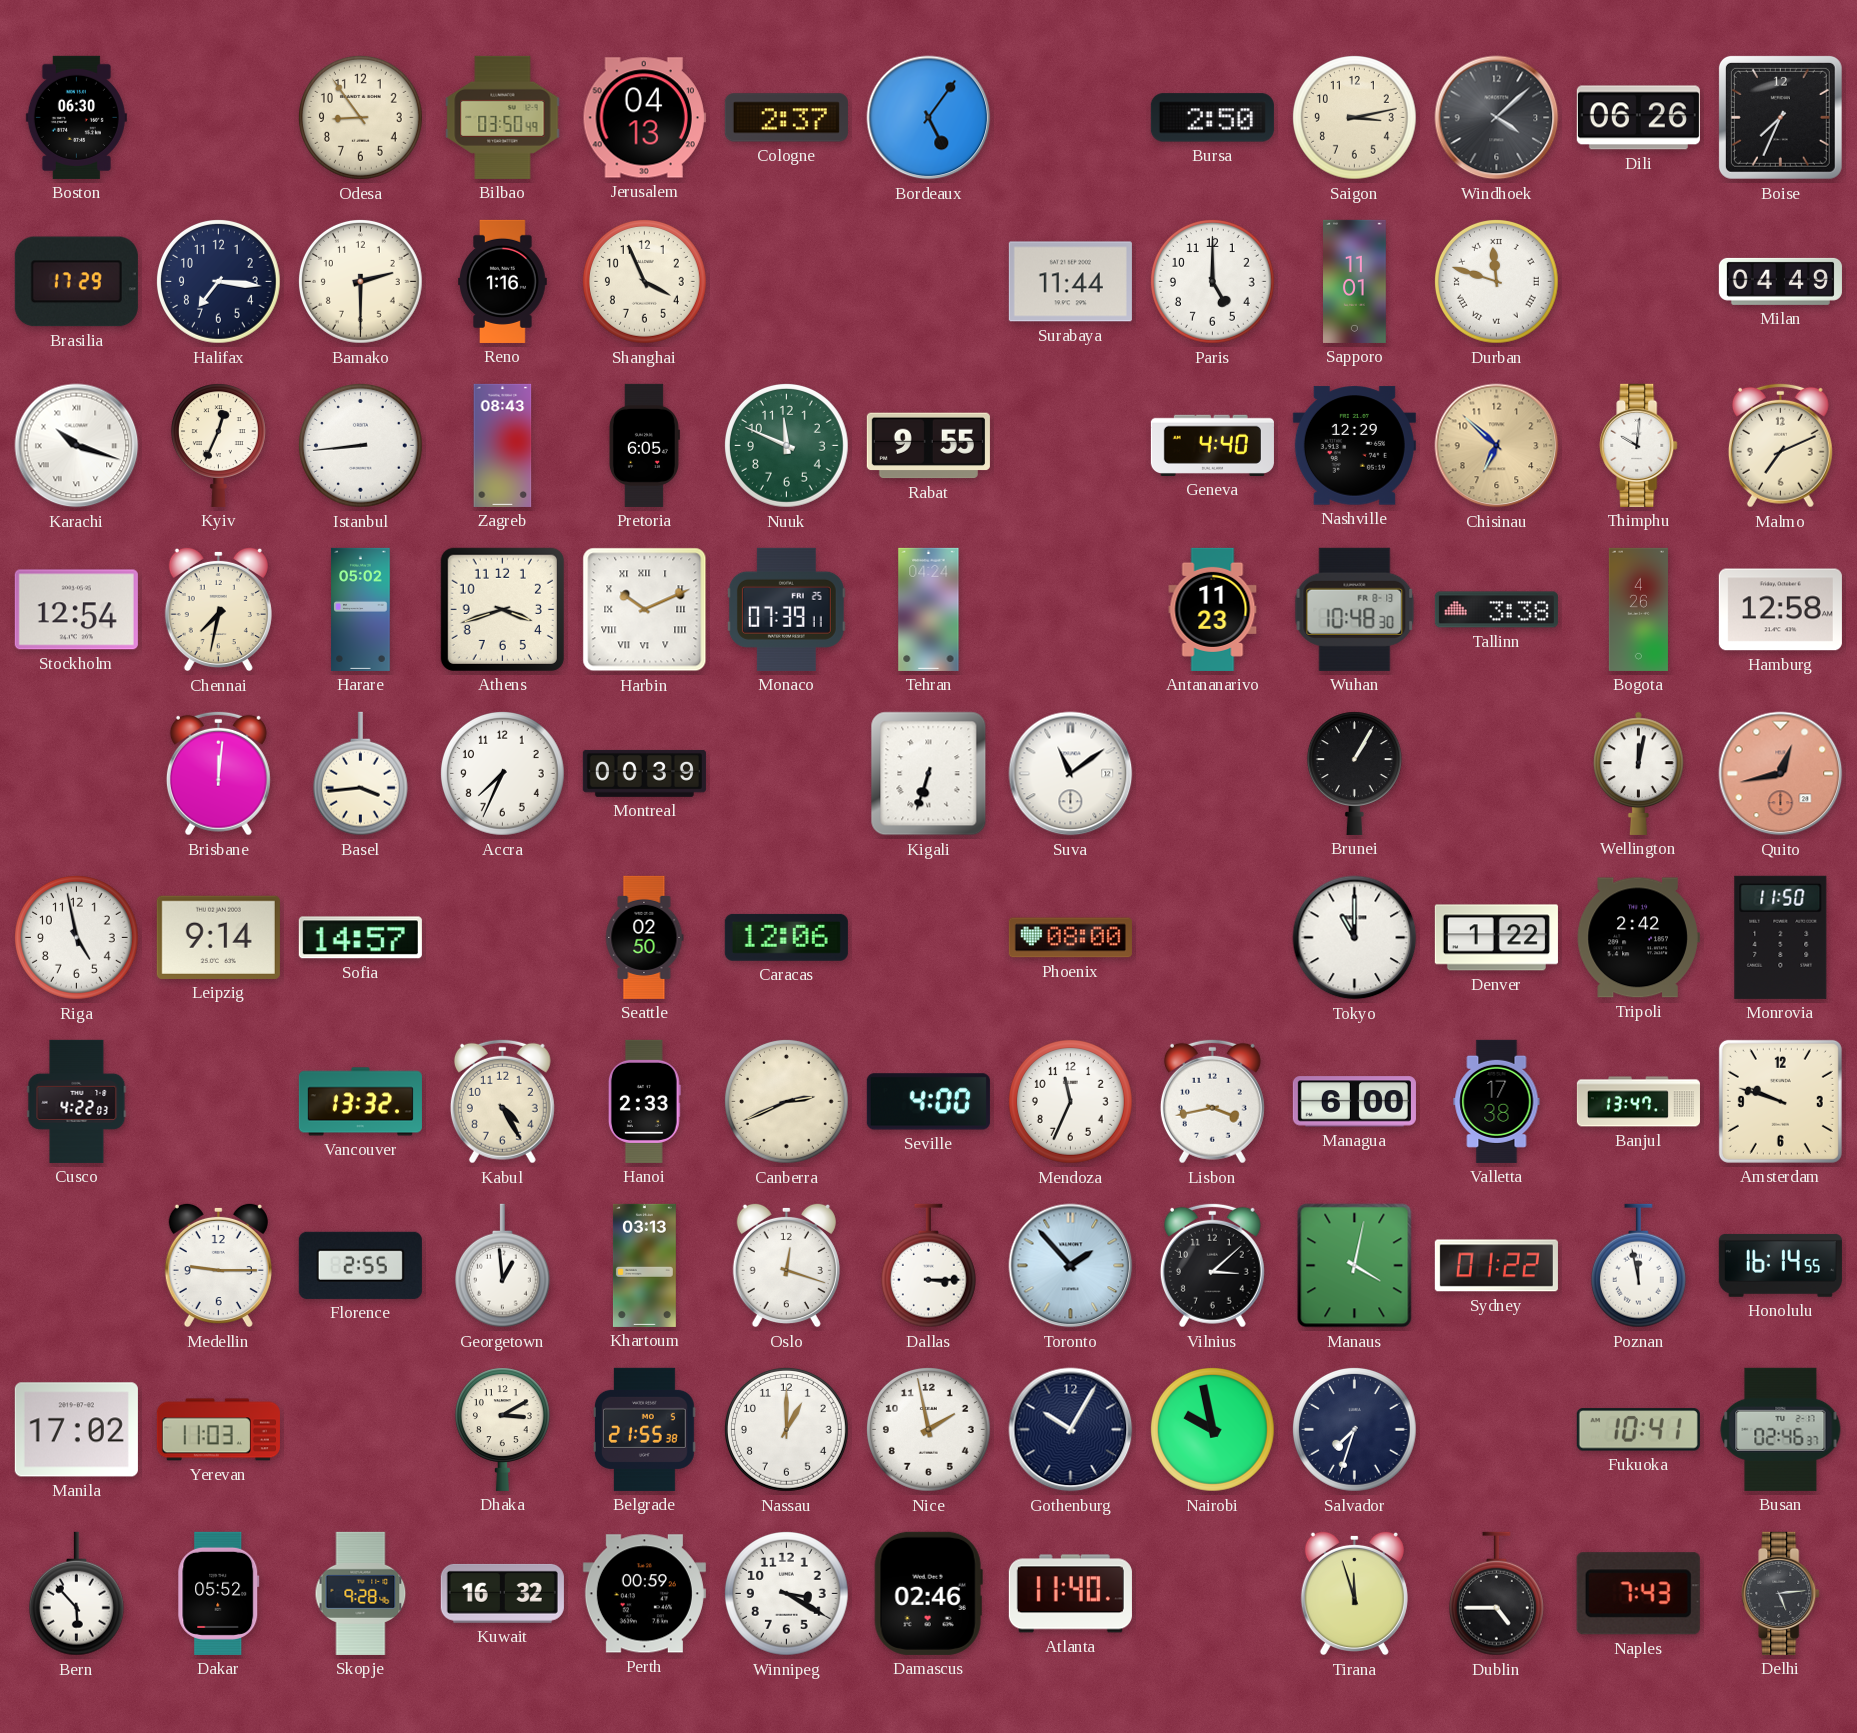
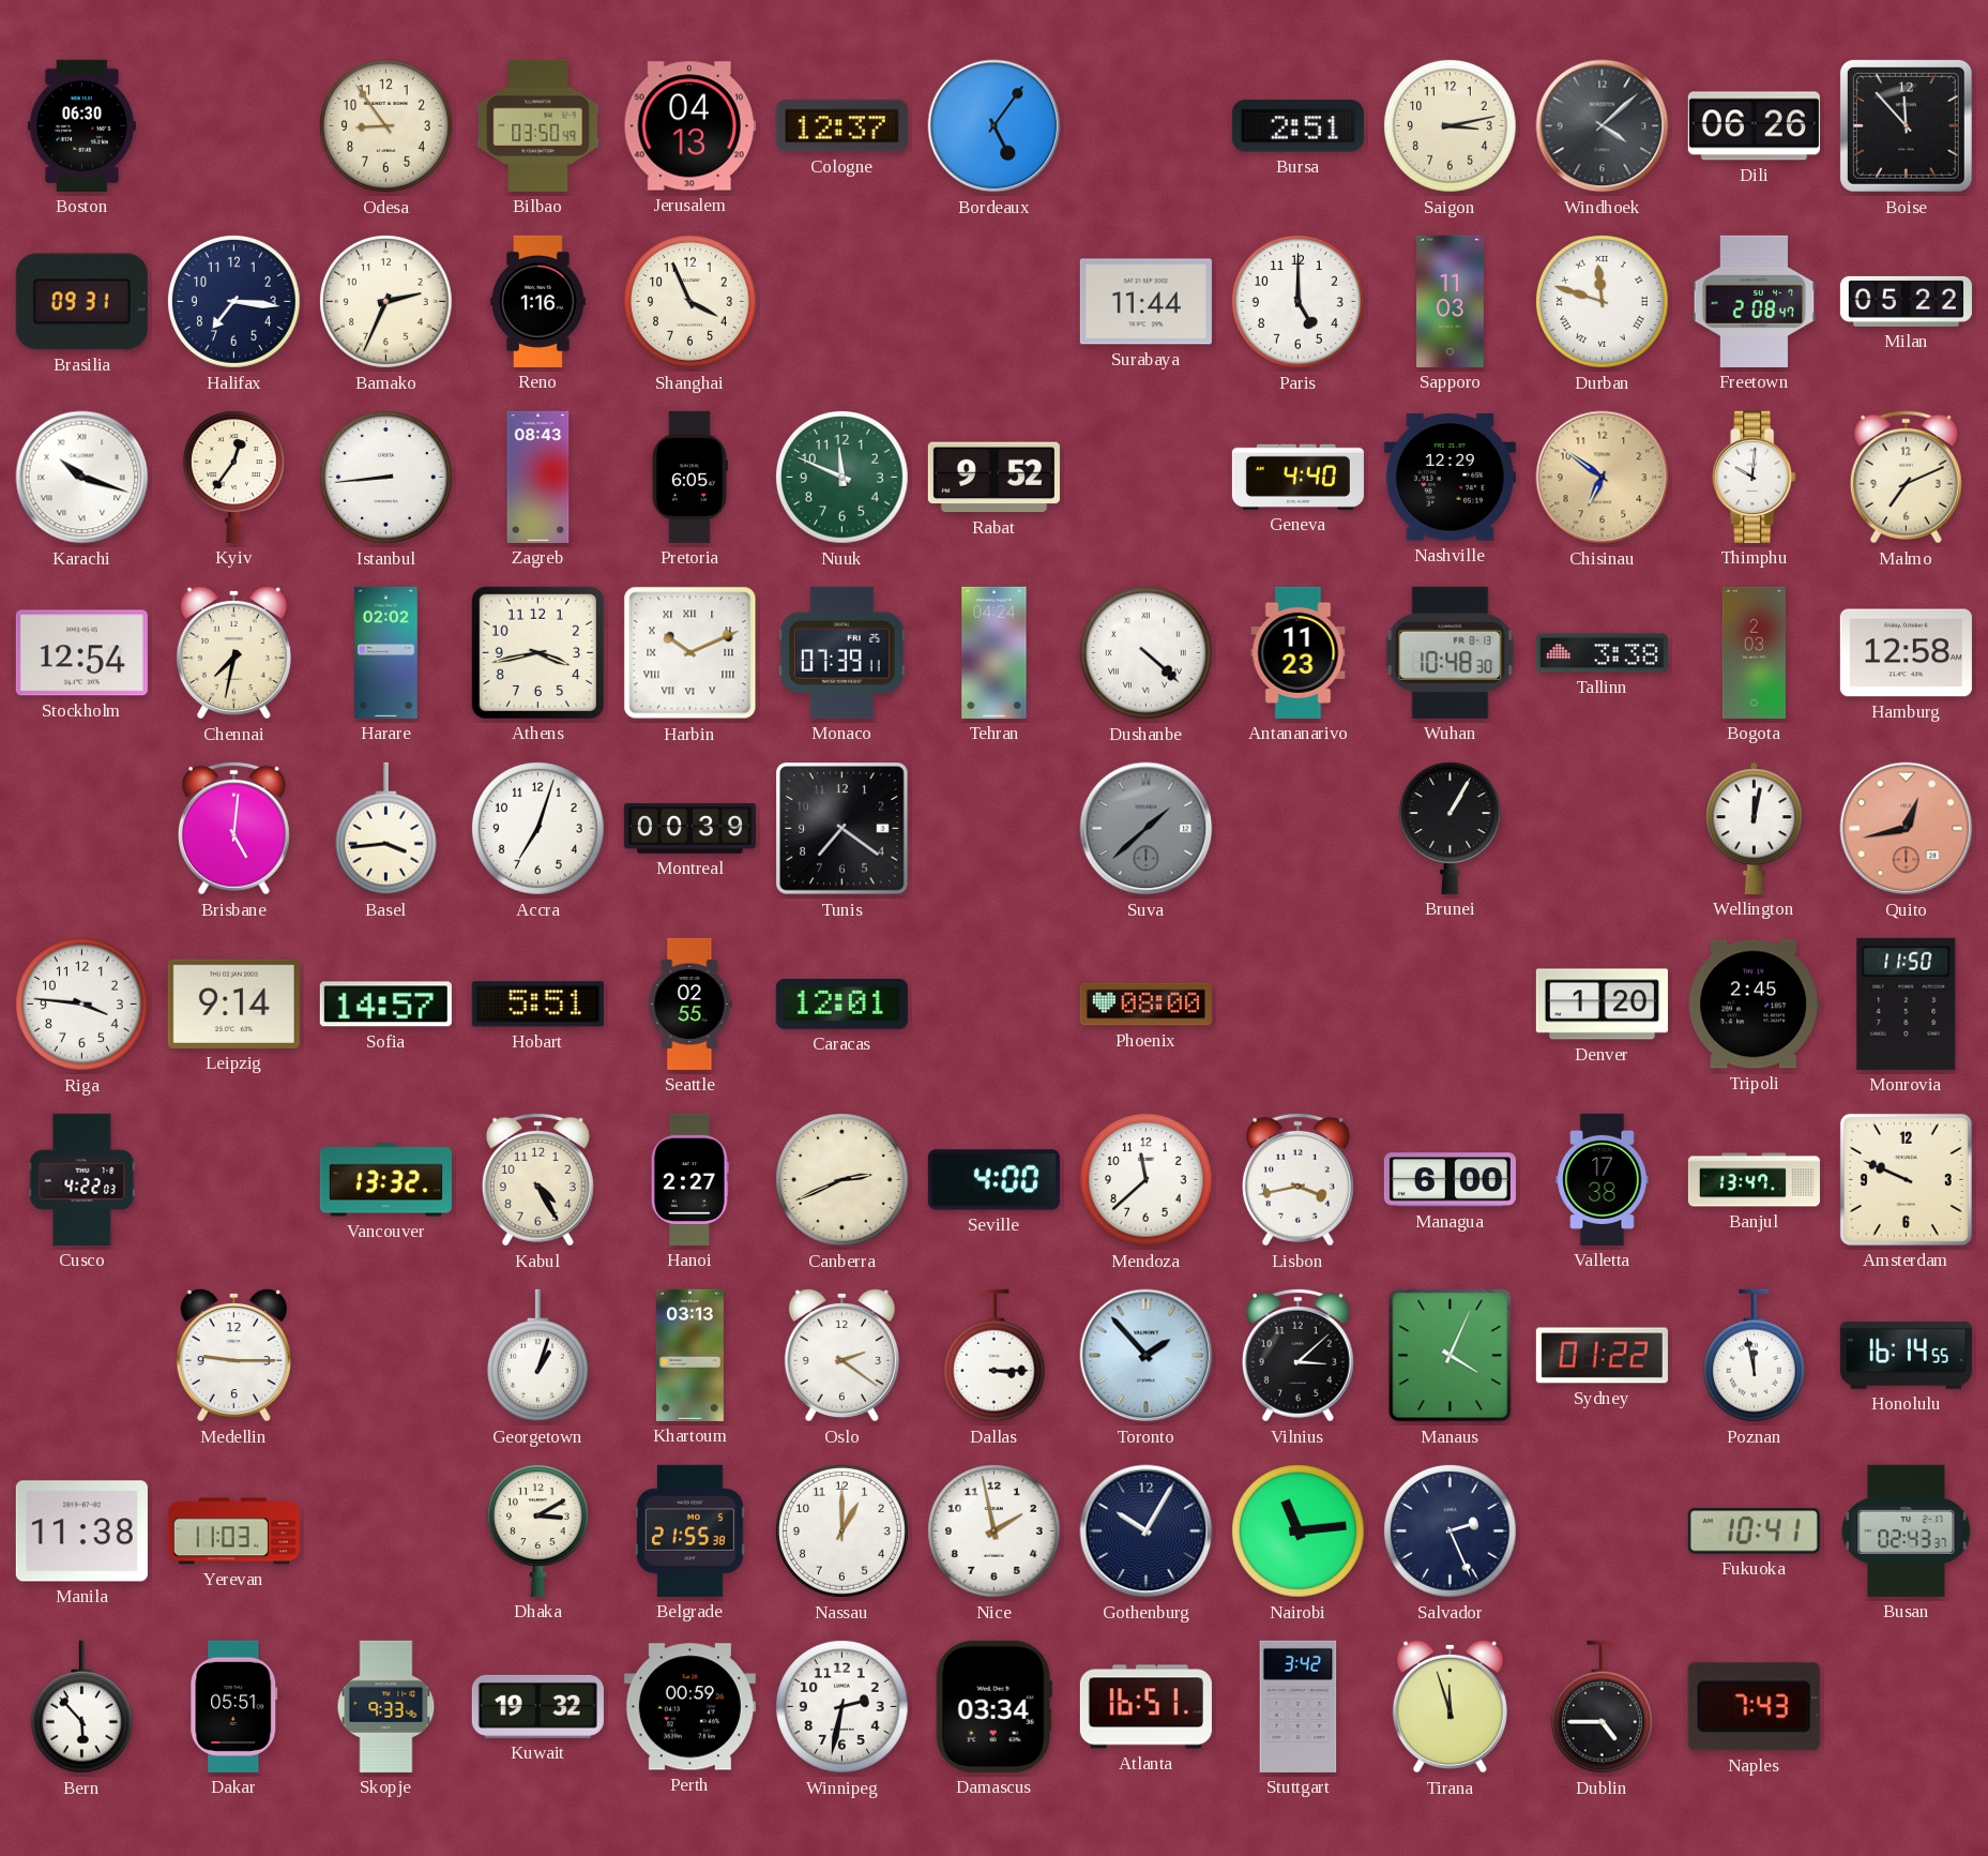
Cologne: 2:37 -> 12:37 (841, 126)
Bursa: 2:50 -> 2:51 (1297, 126)
Boise: 7:34 -> 11:53 (1906, 125)
Brasilia: 17:29 -> 09:31 (81, 302)
Bamako: 2:30 -> 2:34 (386, 302)
Sapporo: 11:01 -> 11:03 (1451, 301)
Freetown: none -> 2:08 (1755, 301)
Milan: 04:49 -> 05:22 (1906, 301)
Kyiv: 12:34 -> 12:36 (233, 477)
Rabat: 9:55 -> 9:52 (993, 478)
Chisinau: 6:52 -> 6:51 (1603, 478)
Harare: 05:02 -> 02:02 (386, 652)
Athens: 3:42 -> 3:43 (537, 652)
Dushanbe: none -> 4:22 (1147, 653)
Bogota: 4:26 -> 2:03 (1754, 652)
Brisbane: 12:01 -> 5:01 (233, 828)
Accra: 7:34 -> 7:03 (538, 829)
Tunis: none -> 7:21 (843, 829)
Kigali: 6:33 -> none (929, 774)
Suva: 11:09 -> 1:38 (1147, 829)
Suva dial: white -> grey (1147, 829)
Riga: 4:58 -> 3:46 (82, 1005)
Hobart: none -> 5:51 (537, 1005)
Seattle: 02:50 -> 02:55 (689, 1004)
Caracas: 12:06 -> 12:01 (841, 1004)
Tokyo: 11:00 -> none (1355, 938)
Denver: 1:22 -> 1:20 (1602, 1005)
Tripoli: 2:42 -> 2:45 (1754, 1005)
Hanoi: 2:33 -> 2:27 (689, 1179)
Mendoza: 11:34 -> 11:38 (1147, 1180)
Amsterdam: 9:48 -> 9:49 (1906, 1179)
Florence: 2:55 -> none (360, 1265)
Georgetown: 12:59 -> 1:03 (537, 1356)
Oslo: 12:18 -> 2:21 (841, 1355)
Manaus: 4:02 -> 4:04 (1451, 1356)
Manila: 17:02 -> 11:38 (81, 1531)
Nairobi: 9:58 -> 11:14 (1299, 1531)
Salvador: 7:33 -> 2:26 (1451, 1531)
Busan: 02:46 -> 02:43 (1907, 1530)
Dakar: 05:52 -> 05:51 (234, 1706)
Skopje: 9:28 -> 9:33 (386, 1706)
Kuwait: 16:32 -> 19:32 (537, 1706)
Winnipeg: 3:20 -> 2:32 (843, 1707)
Damascus: 02:46 -> 03:34 (993, 1706)
Atlanta: 11:40 -> 16:51 (1145, 1707)
Stuttgart: none -> 3:42 (1299, 1706)
Delhi: 5:14 -> none (1781, 1593)
